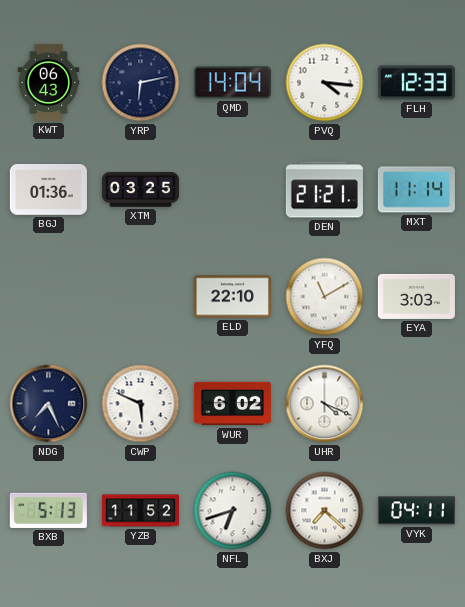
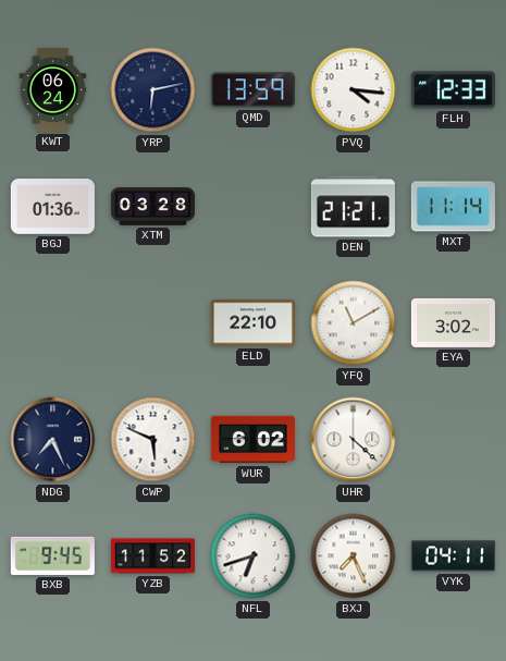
KWT: 06:43 -> 06:24 (53, 89)
QMD: 14:04 -> 13:59 (252, 90)
XTM: 03:25 -> 03:28 (152, 207)
EYA: 3:03 -> 3:02 (453, 322)
UHR: 4:19 -> 4:22 (354, 440)
BXB: 5:13 -> 9:45 (52, 555)
BXJ: 7:22 -> 7:26 (354, 556)
